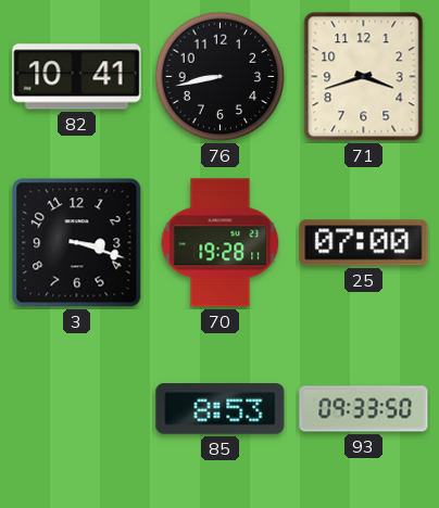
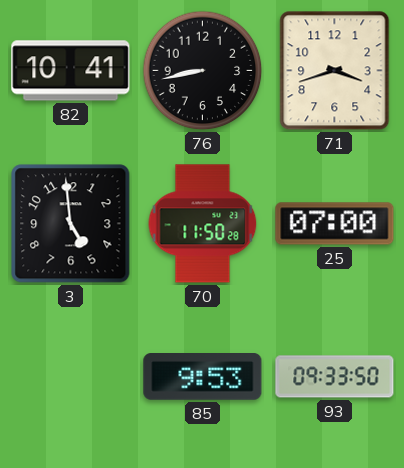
3: 3:18 -> 4:59 (71, 224)
70: 19:28 -> 11:50 (203, 224)
85: 8:53 -> 9:53 (203, 377)
